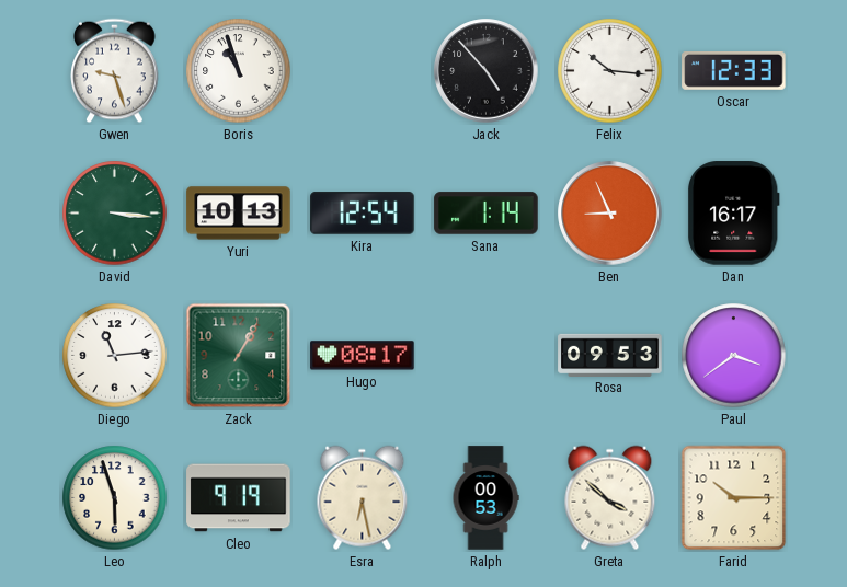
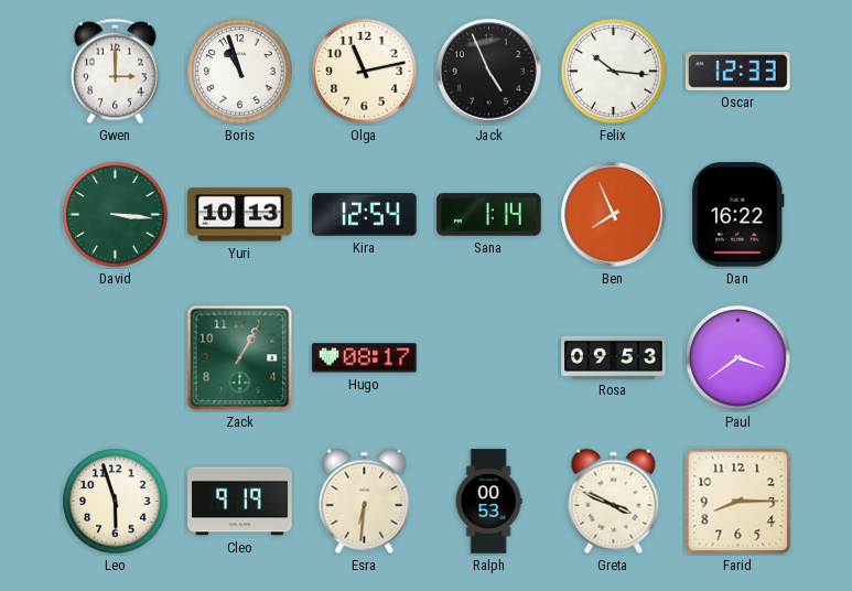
Gwen: 9:27 -> 3:00 (116, 72)
Olga: none -> 11:13 (365, 72)
Jack: 4:53 -> 4:56 (489, 72)
Ben: 8:56 -> 7:56 (614, 215)
Dan: 16:17 -> 16:22 (737, 215)
Diego: 11:14 -> none (115, 356)
Esra: 6:28 -> 6:31 (365, 502)
Greta: 3:52 -> 3:49 (614, 502)
Farid: 10:15 -> 8:15 (738, 502)
